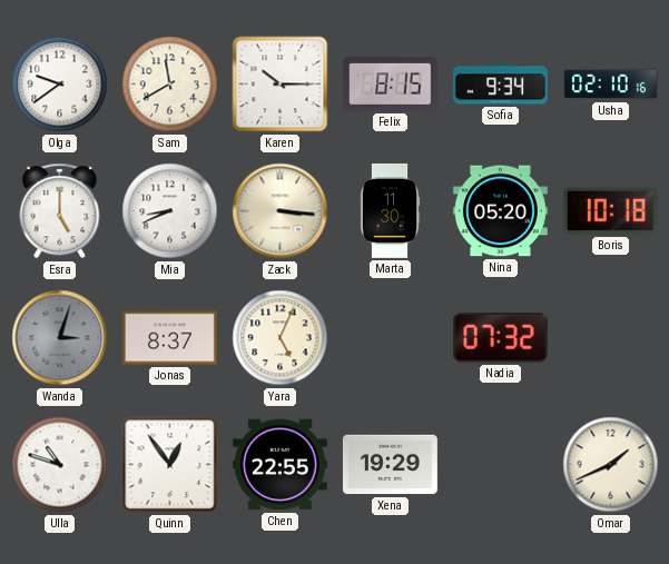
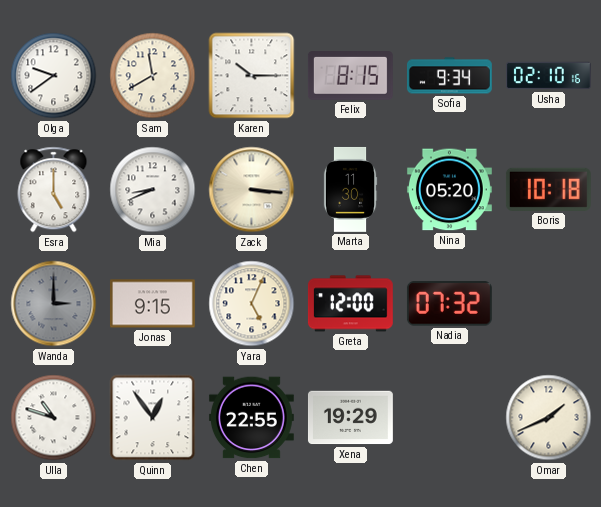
Wanda: 3:03 -> 3:00 (54, 304)
Jonas: 8:37 -> 9:15 (152, 304)
Greta: none -> 12:00 (350, 304)
